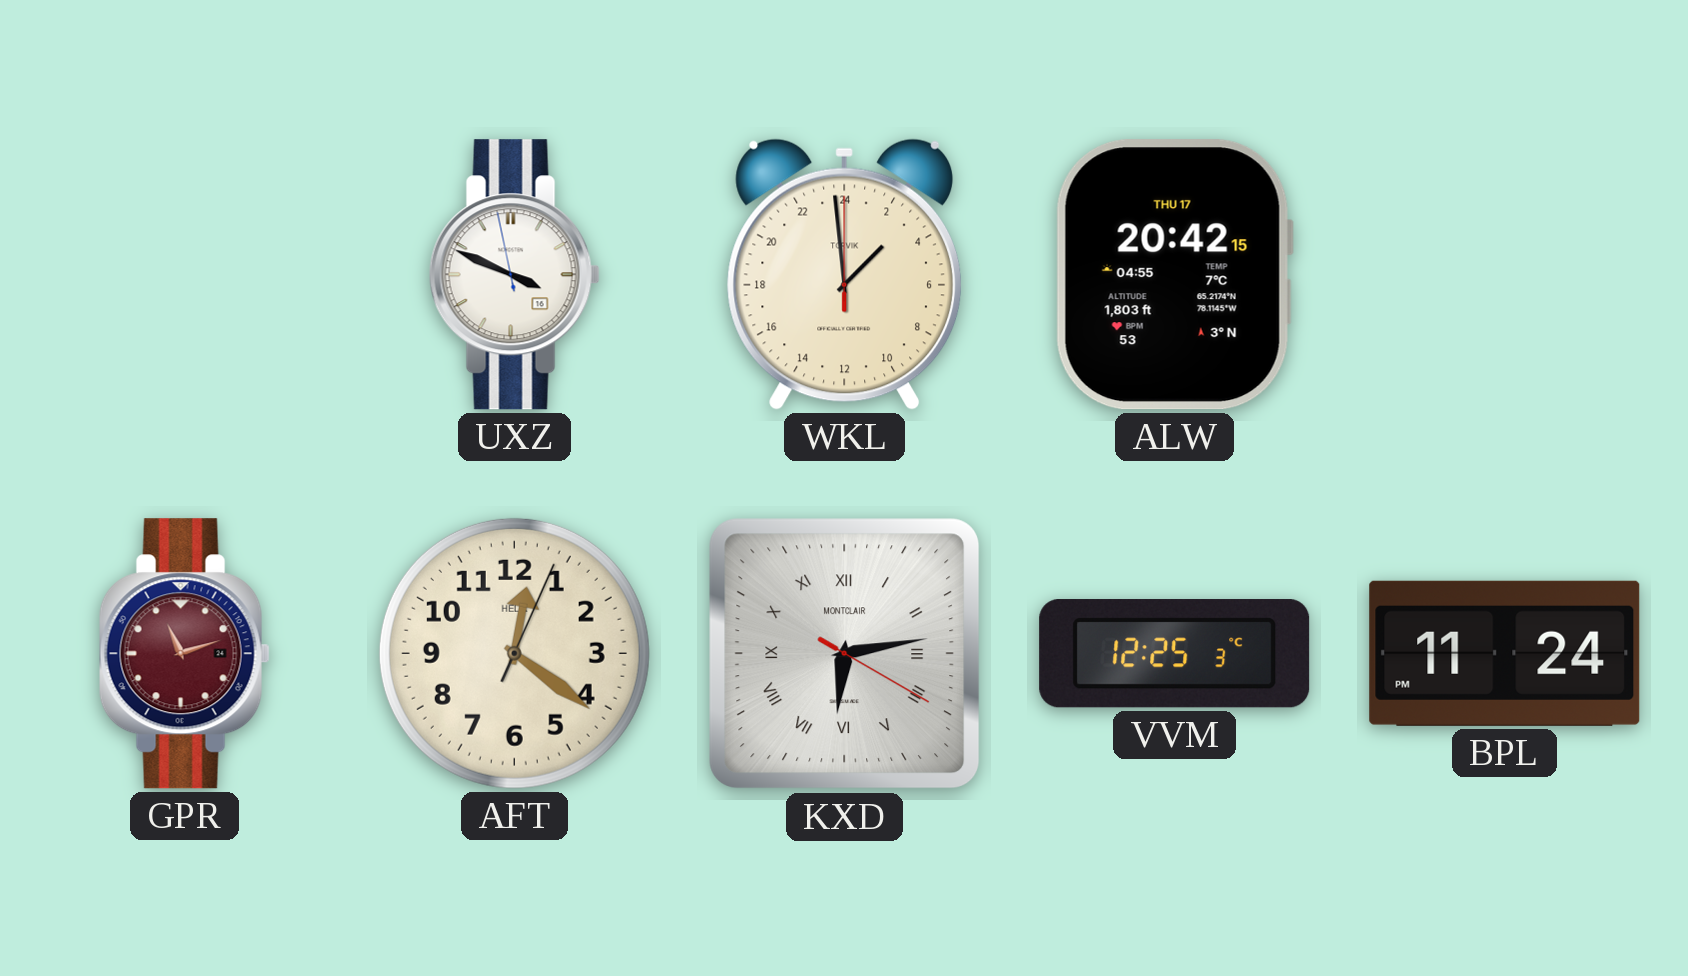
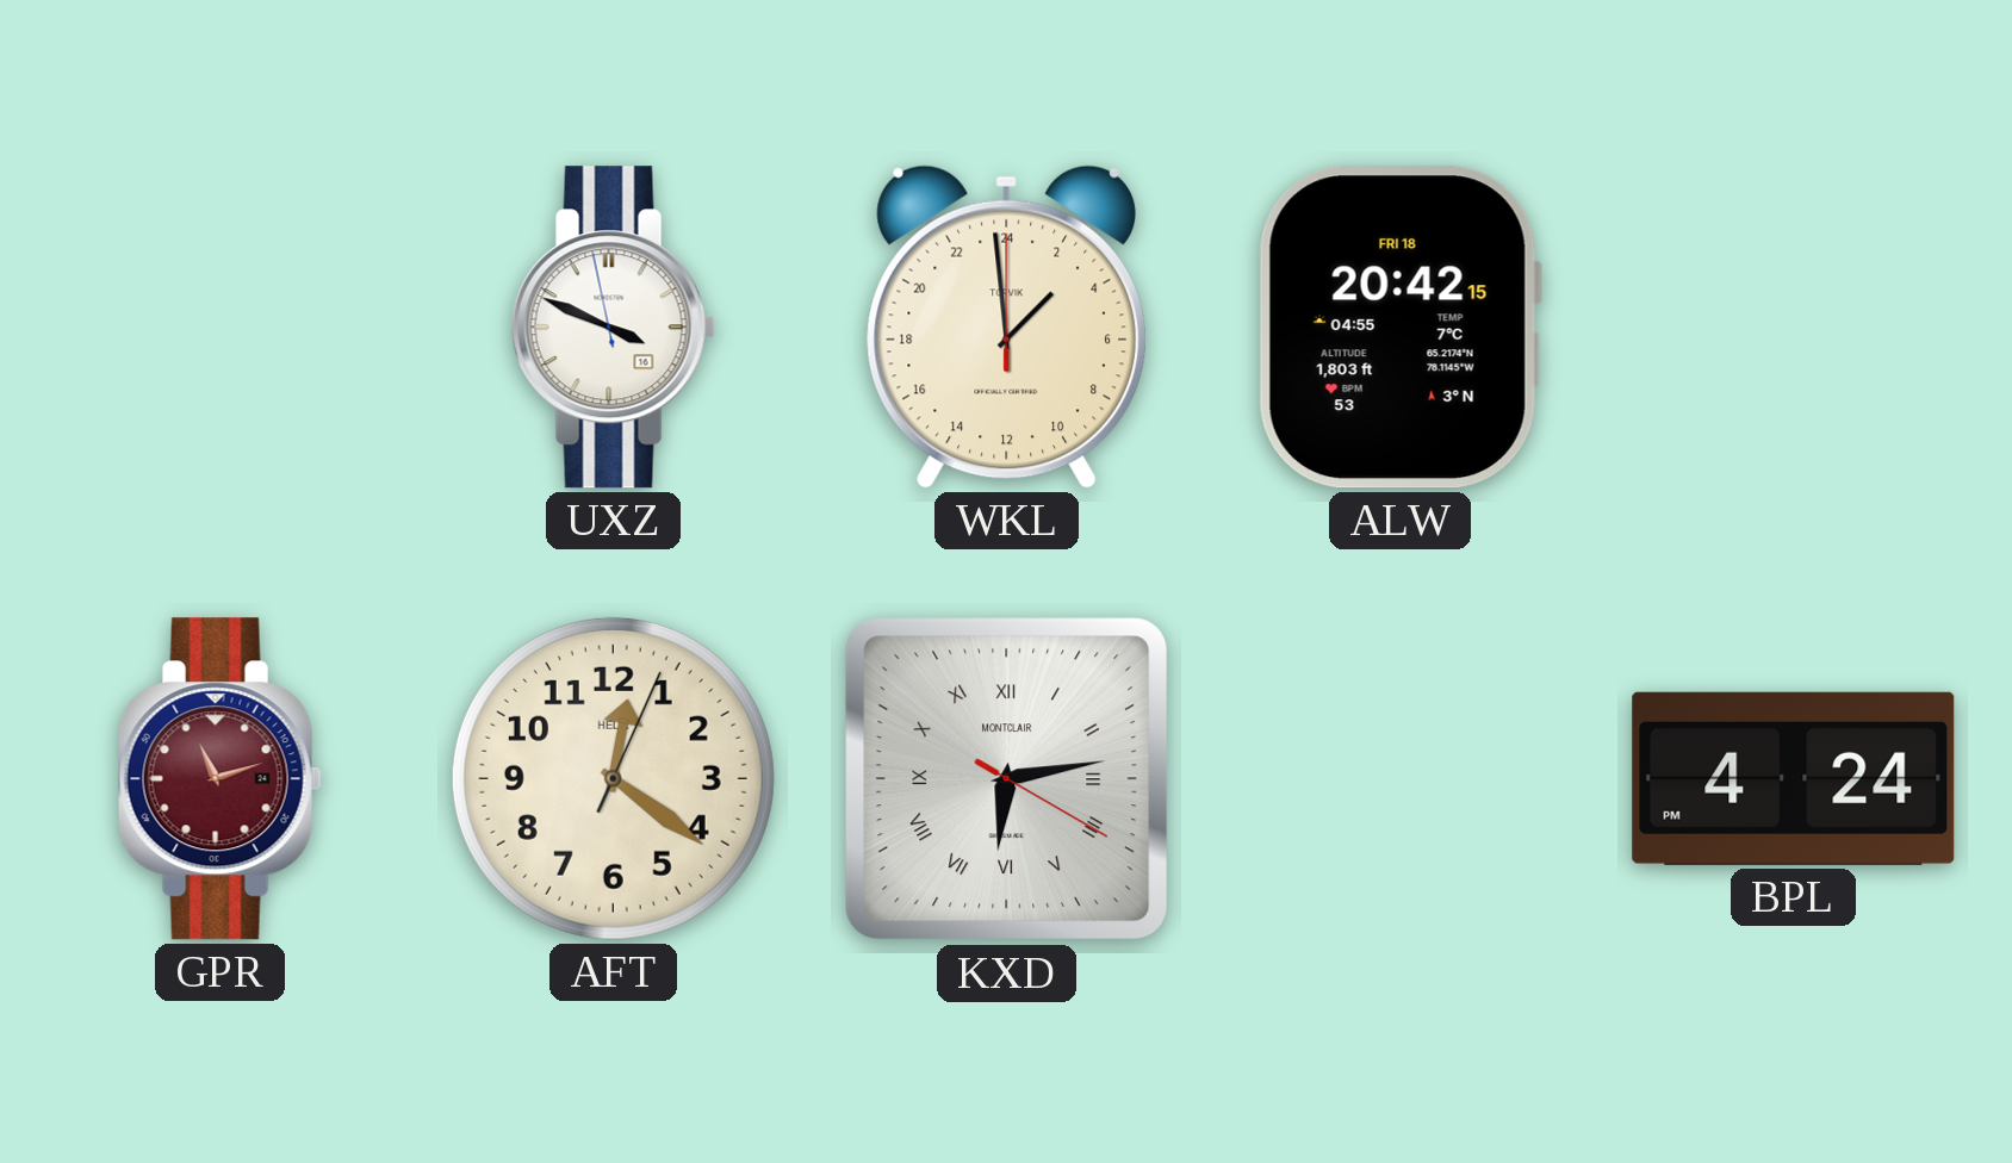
ALW date: THU 17 -> FRI 18 (1399, 328)
VVM: 12:25 -> none (1175, 654)
BPL: 11:24 -> 4:24 (1794, 778)
